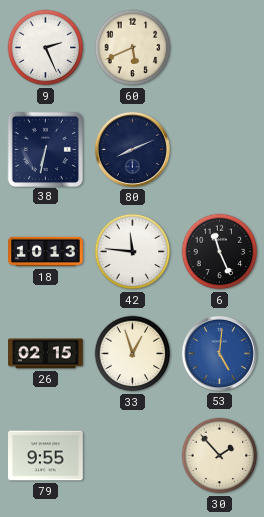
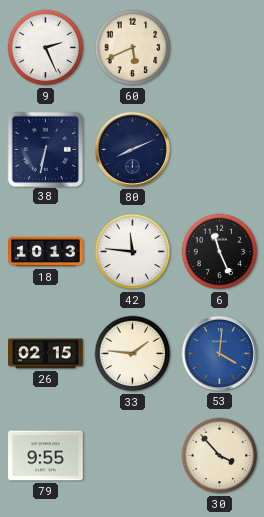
33: 12:57 -> 1:46 (133, 354)
53: 5:01 -> 4:01 (219, 353)
30: 1:53 -> 3:53 (220, 456)
